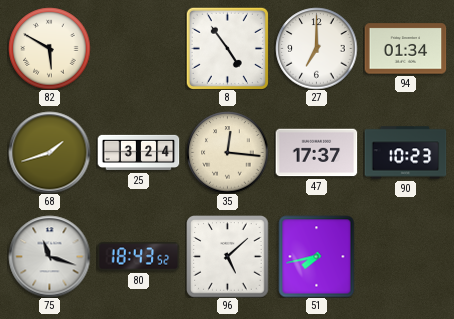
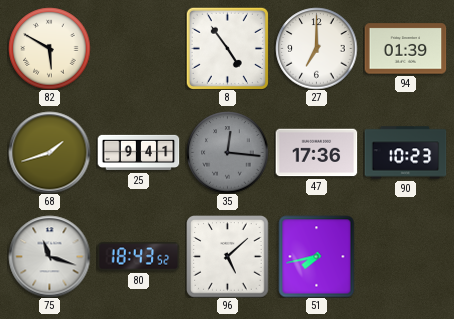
94: 01:34 -> 01:39 (405, 49)
25: 3:24 -> 9:41 (138, 153)
35 dial: cream -> grey (227, 152)
47: 17:37 -> 17:36 (316, 153)
